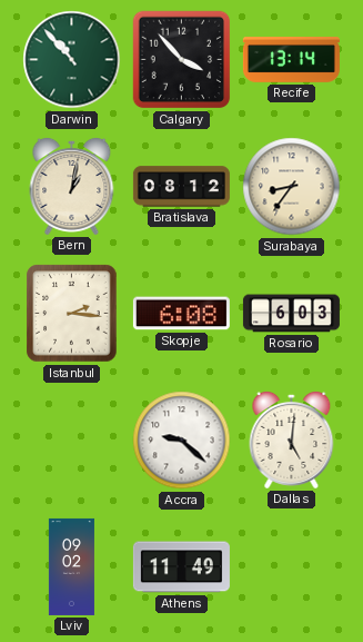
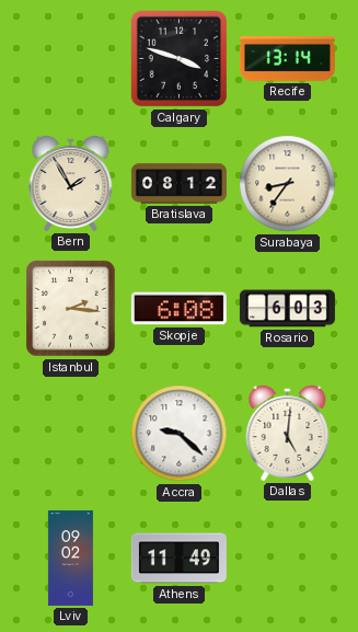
Darwin: 10:53 -> none (72, 60)
Calgary: 3:53 -> 3:48 (180, 59)
Bern: 1:02 -> 1:55 (71, 183)
